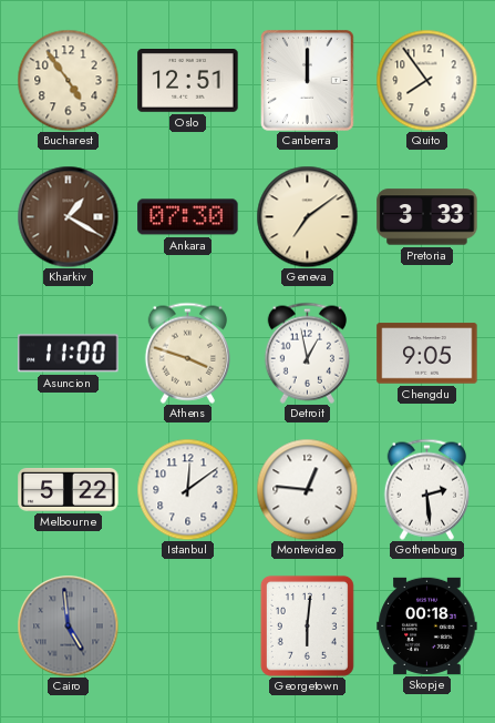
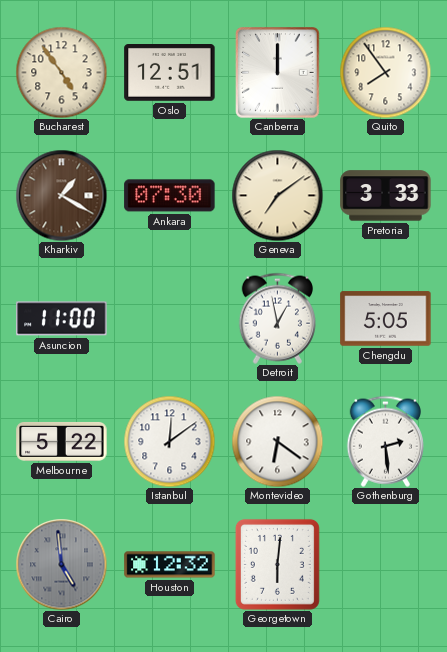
Athens: 3:48 -> none (187, 353)
Chengdu: 9:05 -> 5:05 (386, 319)
Montevideo: 12:46 -> 6:21 (277, 441)
Houston: none -> 12:32 (170, 565)
Skopje: 00:18 -> none (427, 625)
